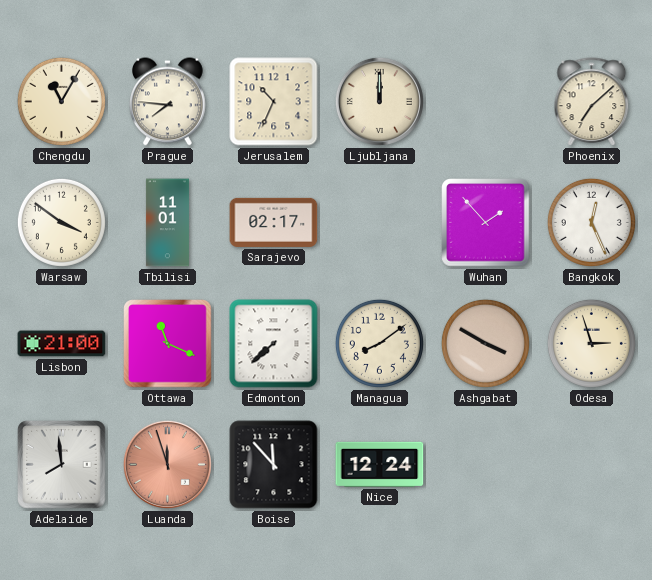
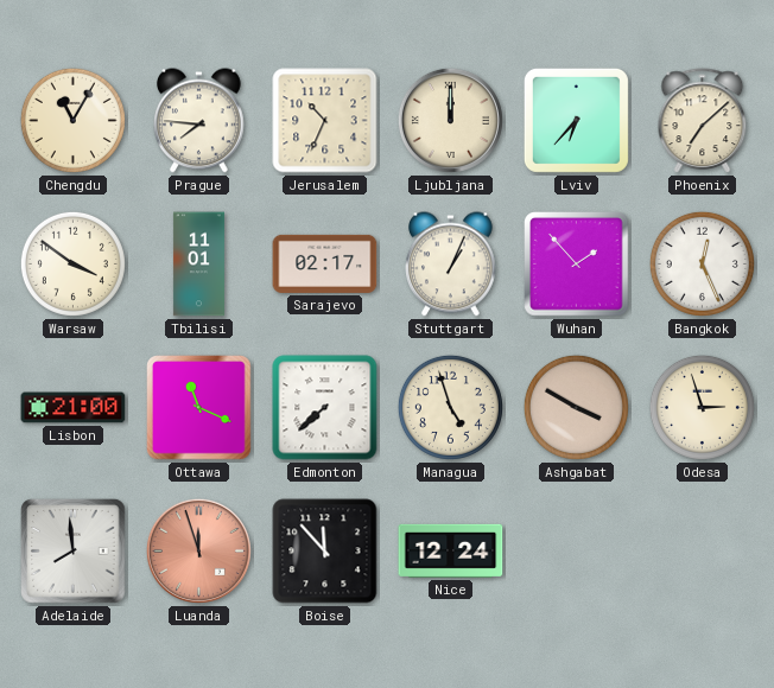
Lviv: none -> 6:37 (576, 120)
Stuttgart: none -> 1:04 (451, 265)
Managua: 8:09 -> 4:57 (450, 407)
